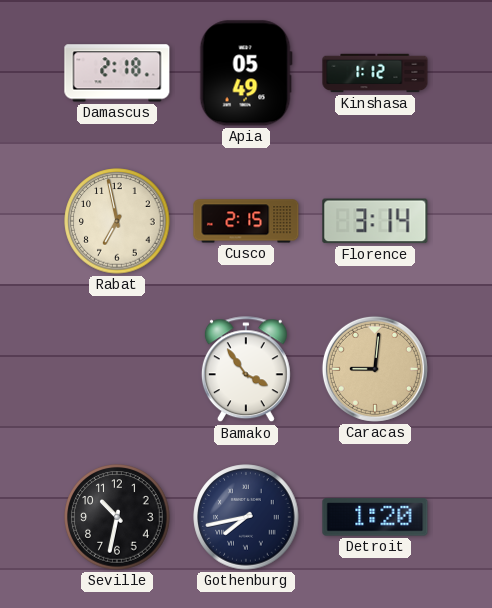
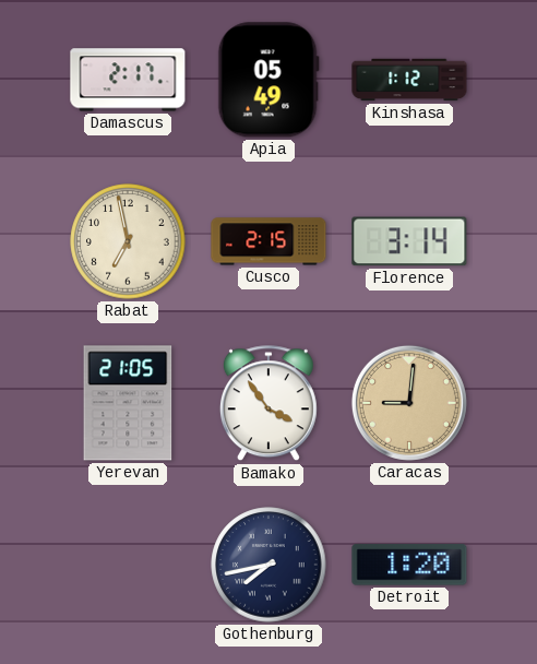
Damascus: 2:18 -> 2:17 (128, 80)
Yerevan: none -> 21:05 (128, 403)
Seville: 10:32 -> none (117, 517)
